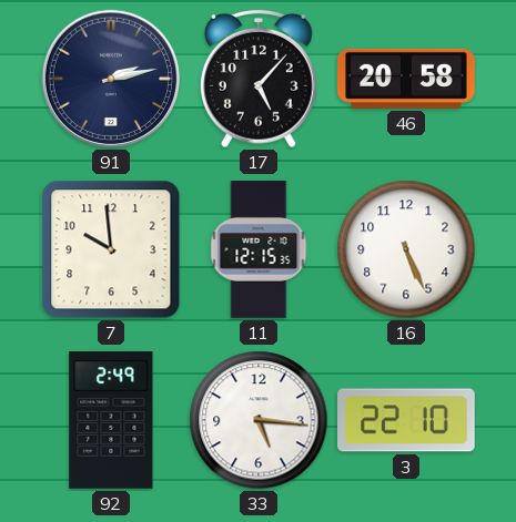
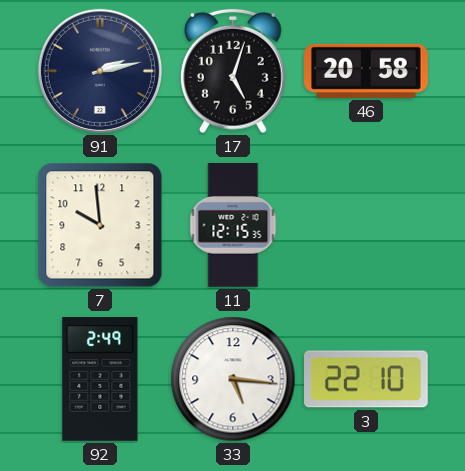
17: 5:07 -> 5:03 (234, 71)
16: 5:26 -> none (406, 249)
